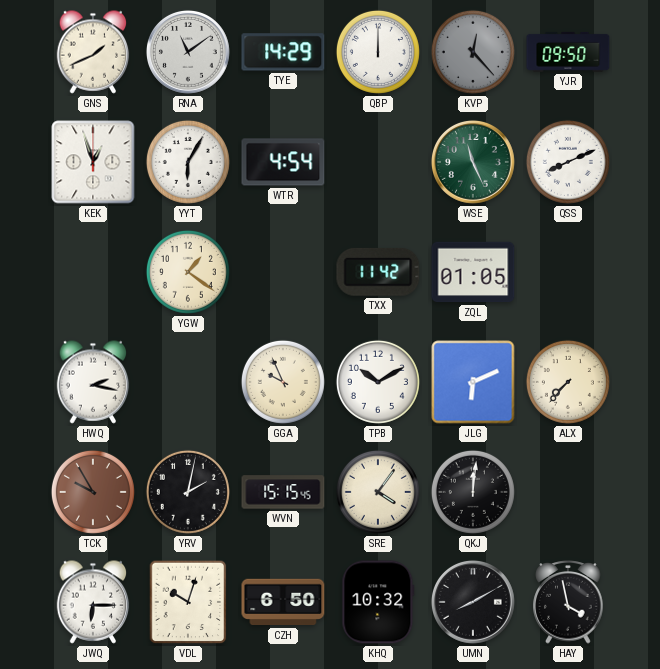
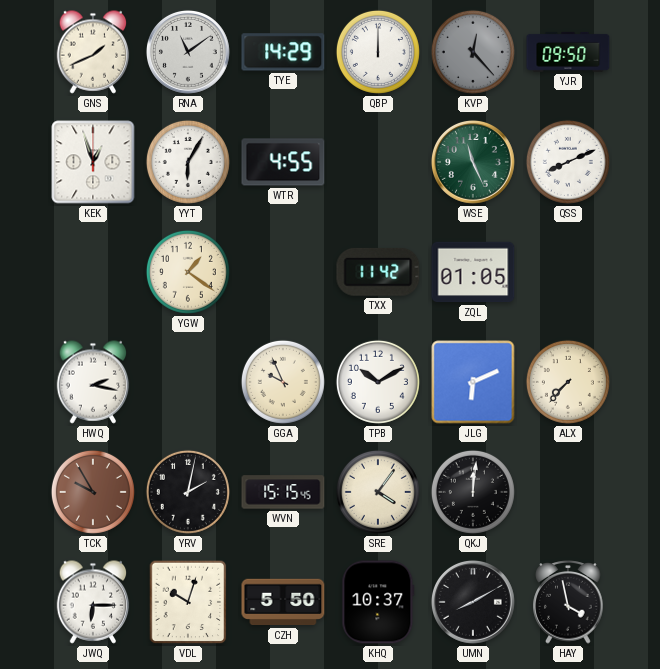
WTR: 4:54 -> 4:55 (283, 162)
CZH: 6:50 -> 5:50 (283, 602)
KHQ: 10:32 -> 10:37 (378, 602)
